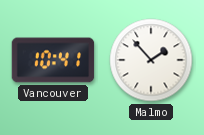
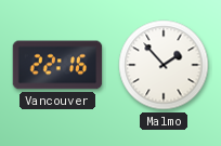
Vancouver: 10:41 -> 22:16 (57, 65)
